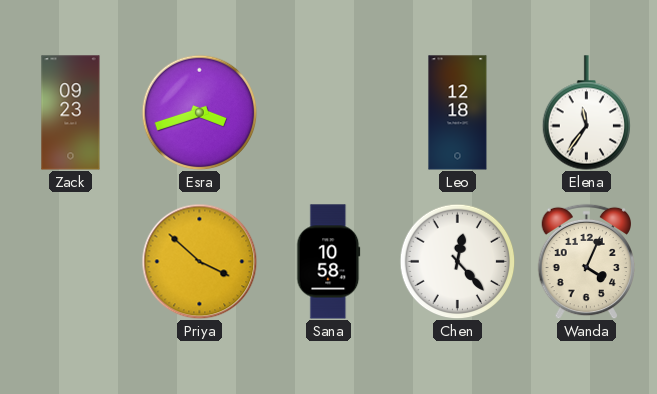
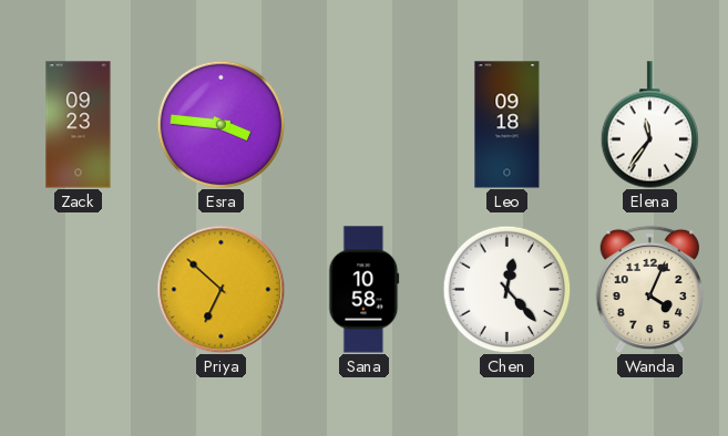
Esra: 3:42 -> 3:46 (221, 124)
Leo: 12:18 -> 09:18 (507, 125)
Priya: 3:52 -> 6:52 (221, 289)
